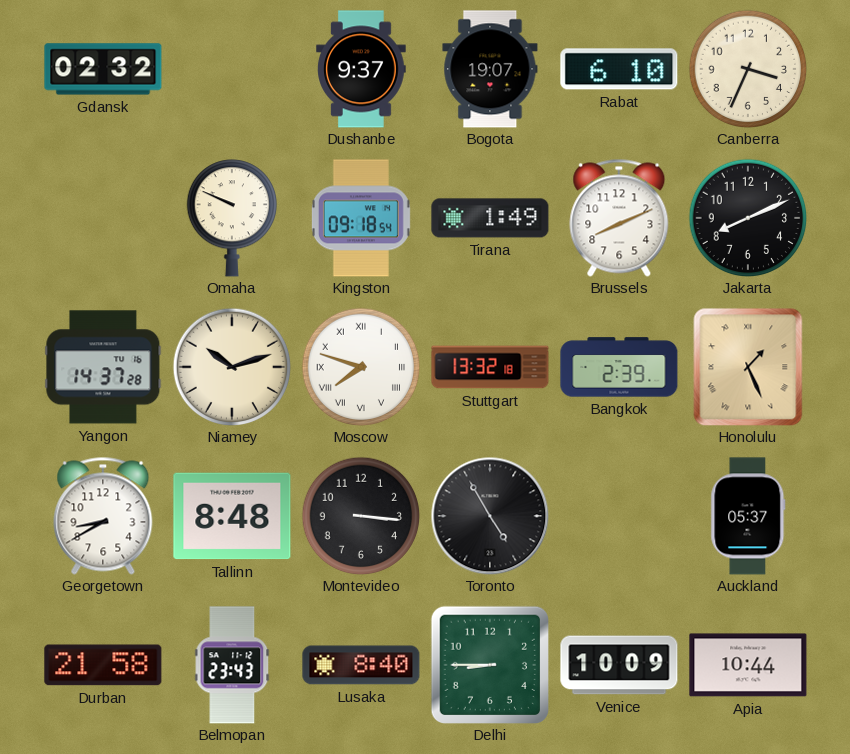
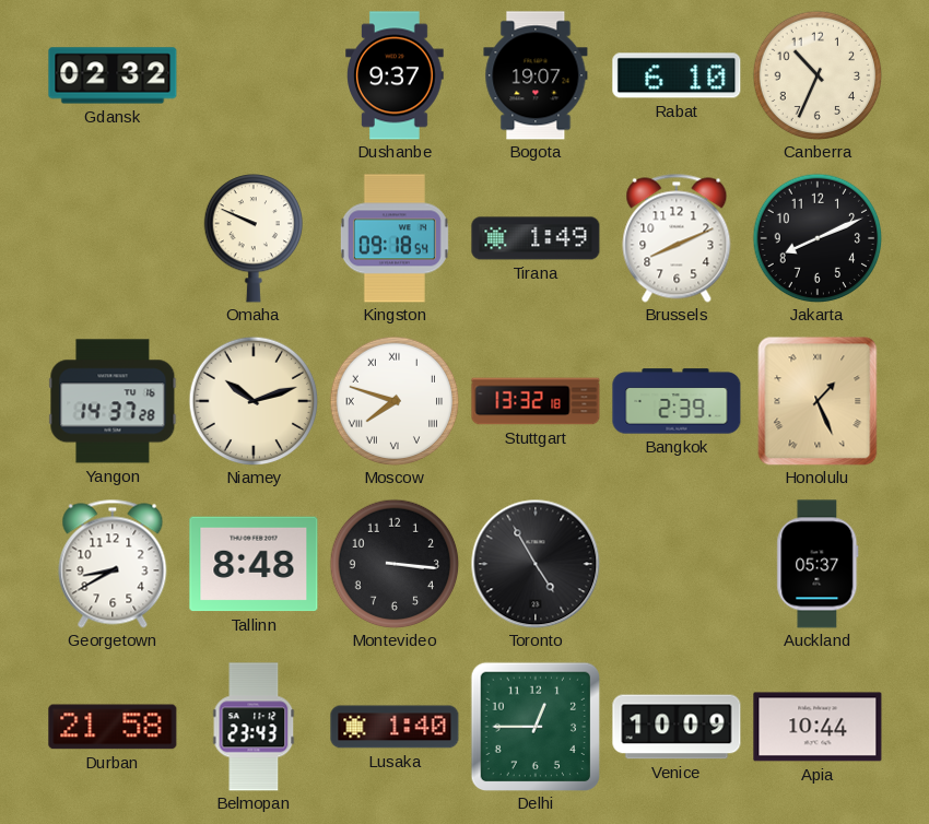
Canberra: 3:34 -> 10:34 (818, 75)
Lusaka: 8:40 -> 1:40 (395, 727)
Delhi: 8:45 -> 12:45 (536, 727)
